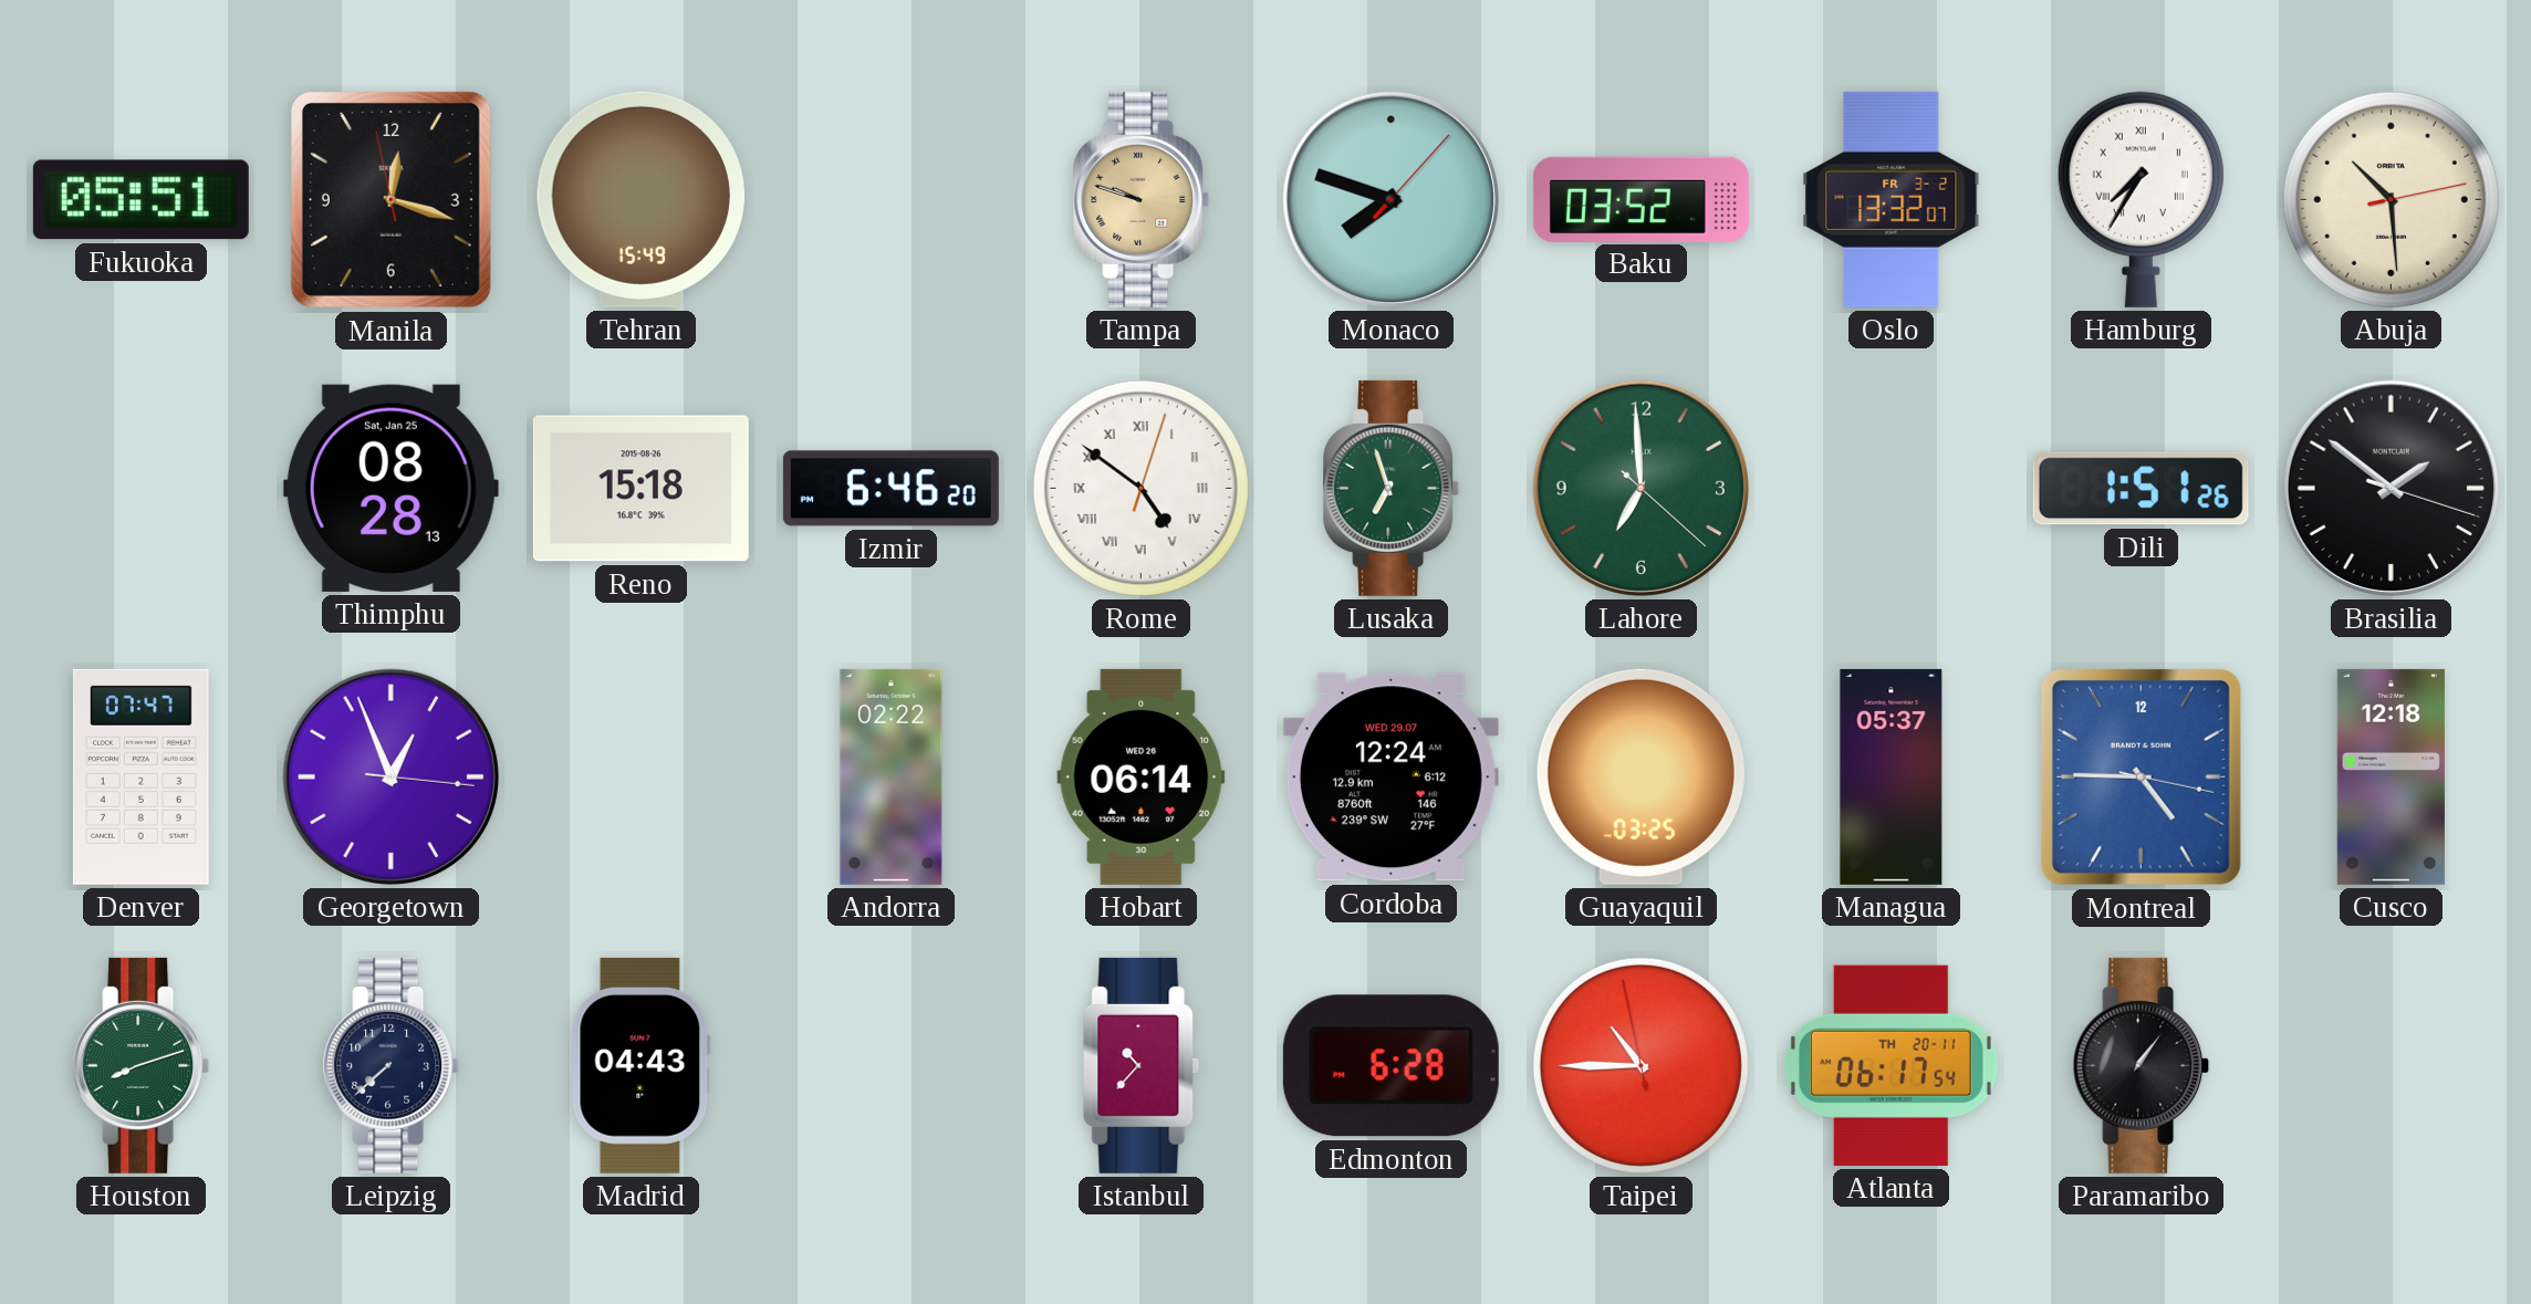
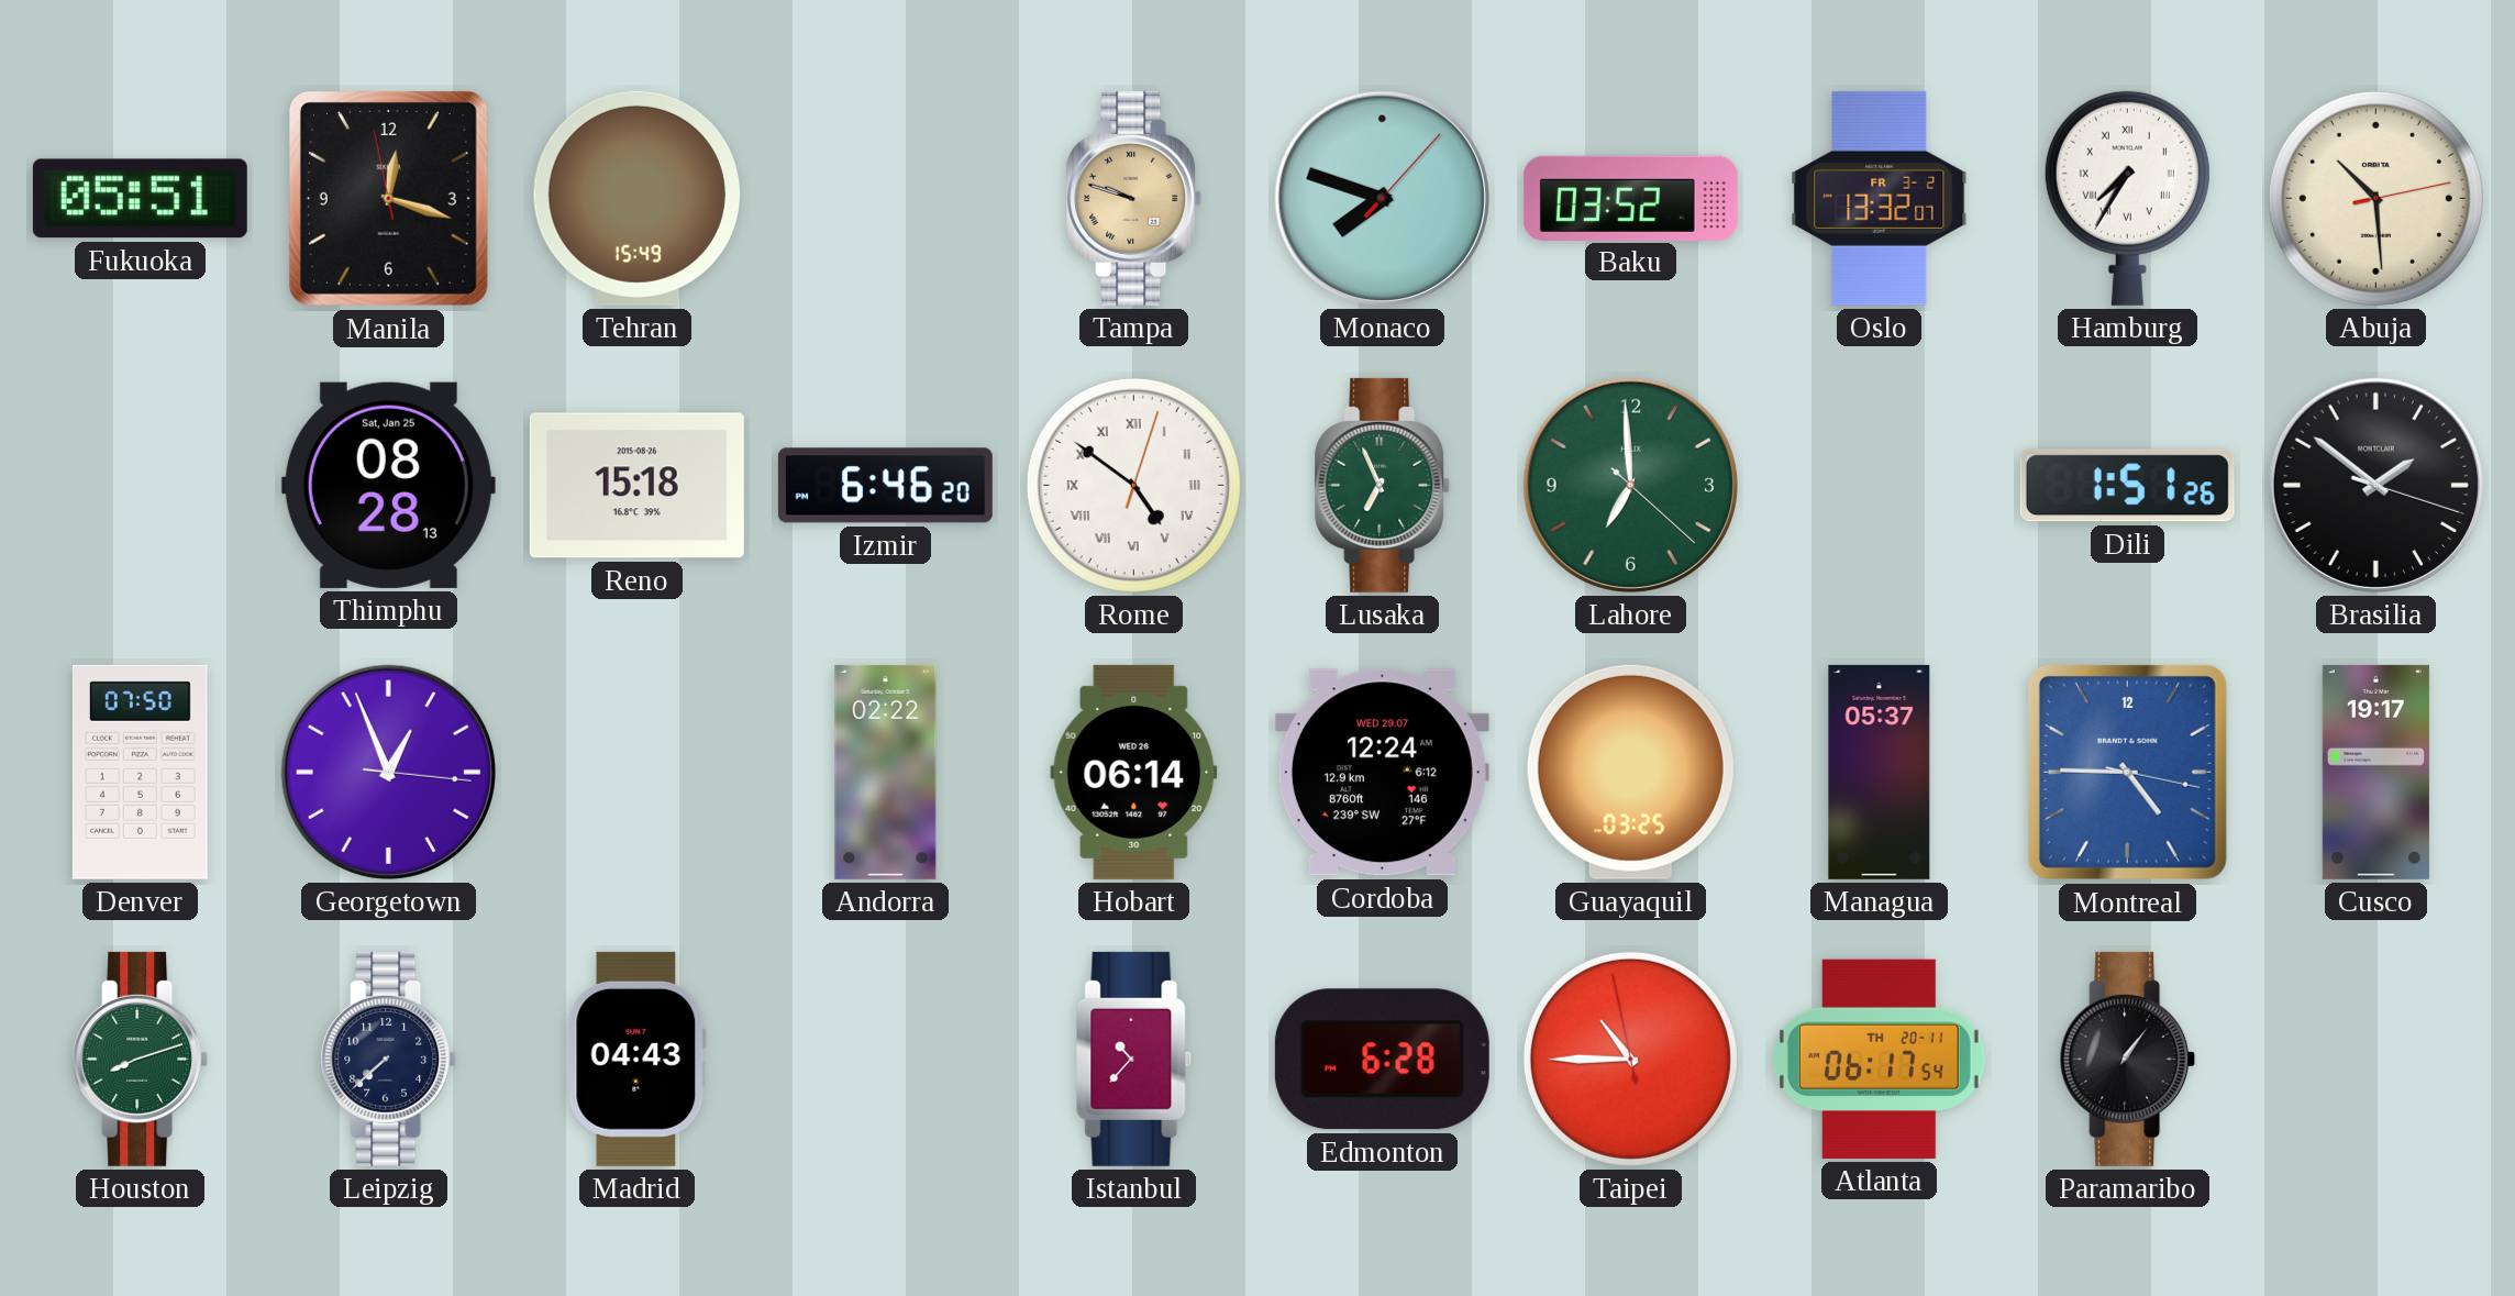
Lusaka: 6:57 -> 6:56 (1383, 485)
Denver: 07:47 -> 07:50 (140, 772)
Cusco: 12:18 -> 19:17 (2375, 772)
